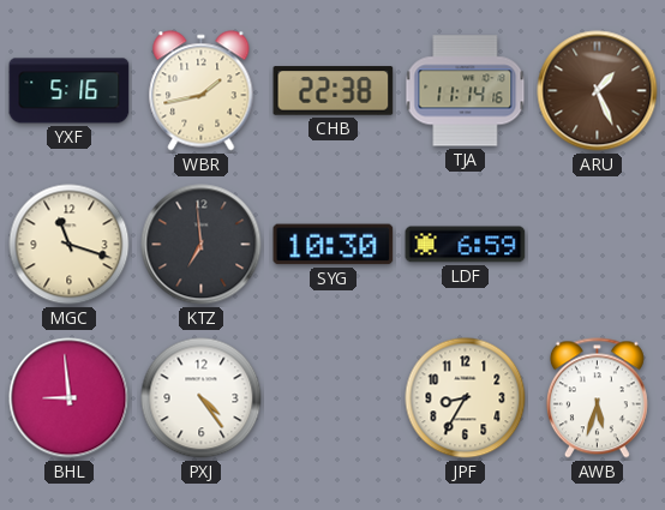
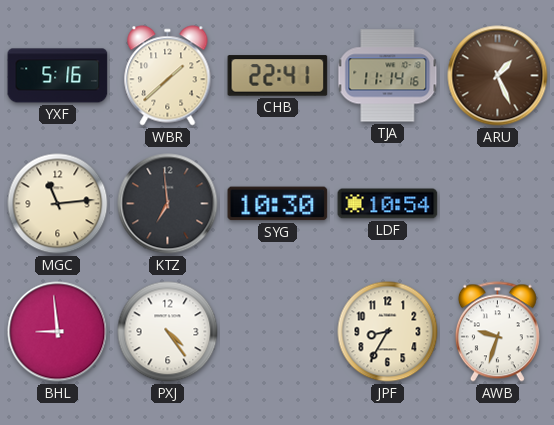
WBR: 1:43 -> 1:38 (168, 76)
CHB: 22:38 -> 22:41 (278, 76)
MGC: 11:18 -> 11:14 (58, 204)
LDF: 6:59 -> 10:54 (388, 204)
AWB: 5:33 -> 9:33 (497, 332)
